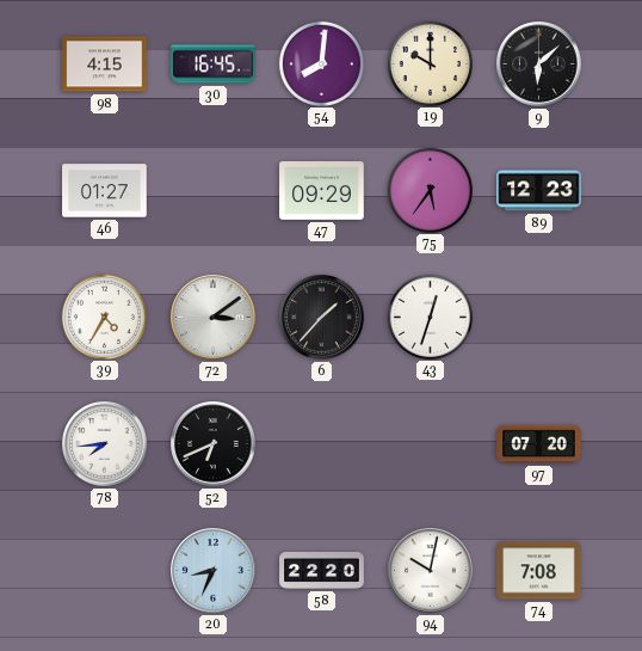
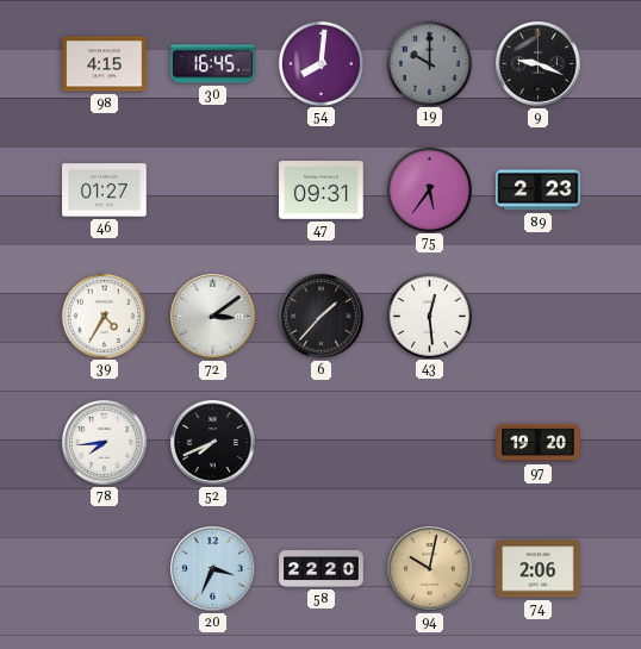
19 dial: cream -> grey (429, 63)
9: 6:08 -> 9:19 (539, 64)
47: 09:29 -> 09:31 (322, 191)
89: 12:23 -> 2:23 (539, 191)
43: 12:33 -> 12:29 (429, 316)
52: 6:41 -> 7:41 (213, 443)
97: 07:20 -> 19:20 (539, 443)
20: 8:34 -> 3:34 (213, 569)
94 dial: white -> champagne (430, 569)
74: 7:08 -> 2:06 (539, 569)
